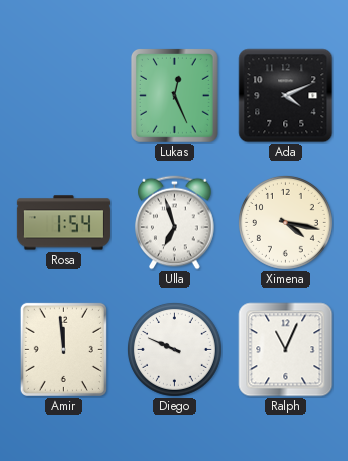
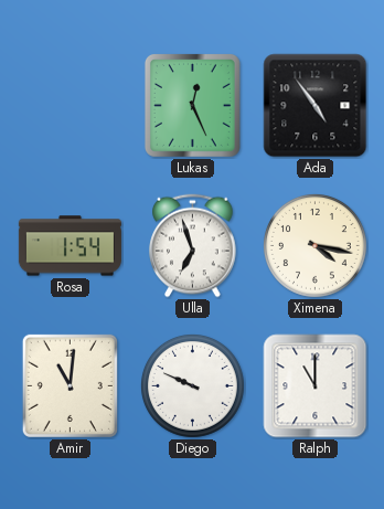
Ada: 4:11 -> 4:54 (316, 106)
Amir: 11:59 -> 11:01 (70, 385)
Ralph: 11:04 -> 11:00 (316, 386)
